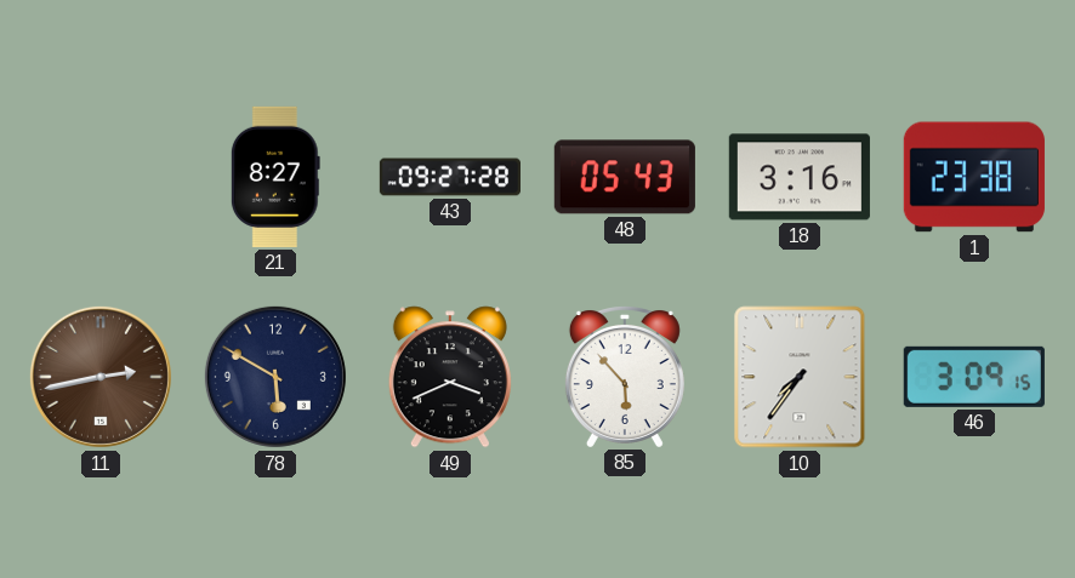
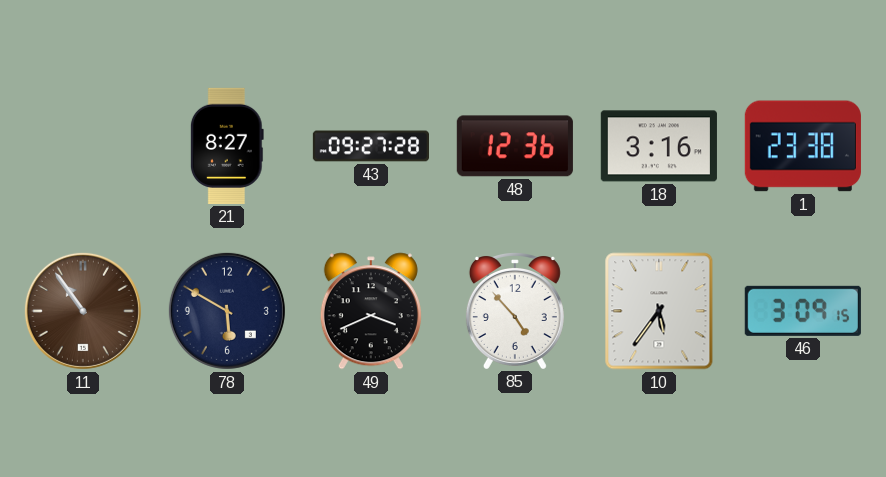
48: 05:43 -> 12:36 (515, 146)
11: 2:43 -> 10:54 (83, 311)
85: 5:53 -> 4:53 (515, 311)
10: 7:36 -> 5:36 (659, 311)
